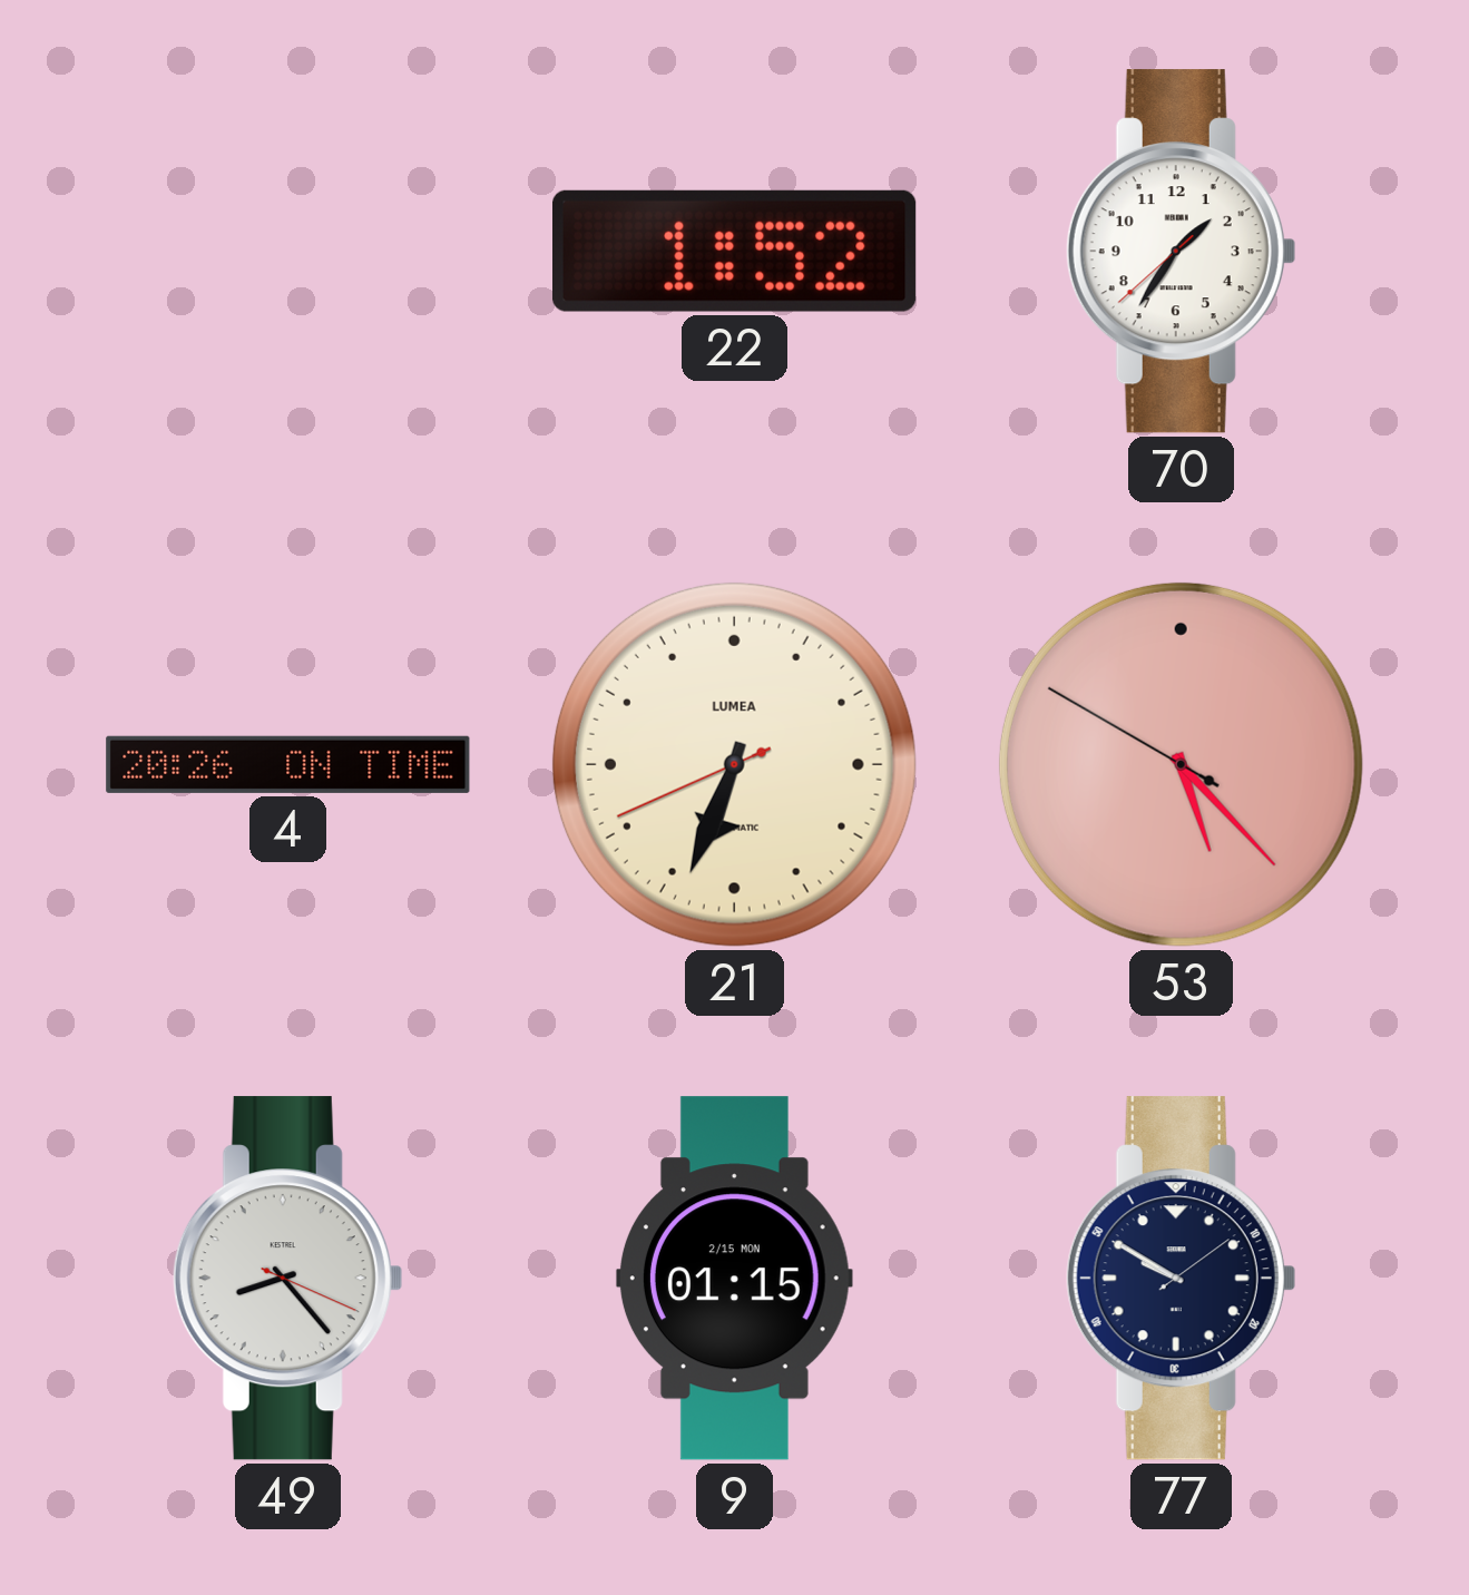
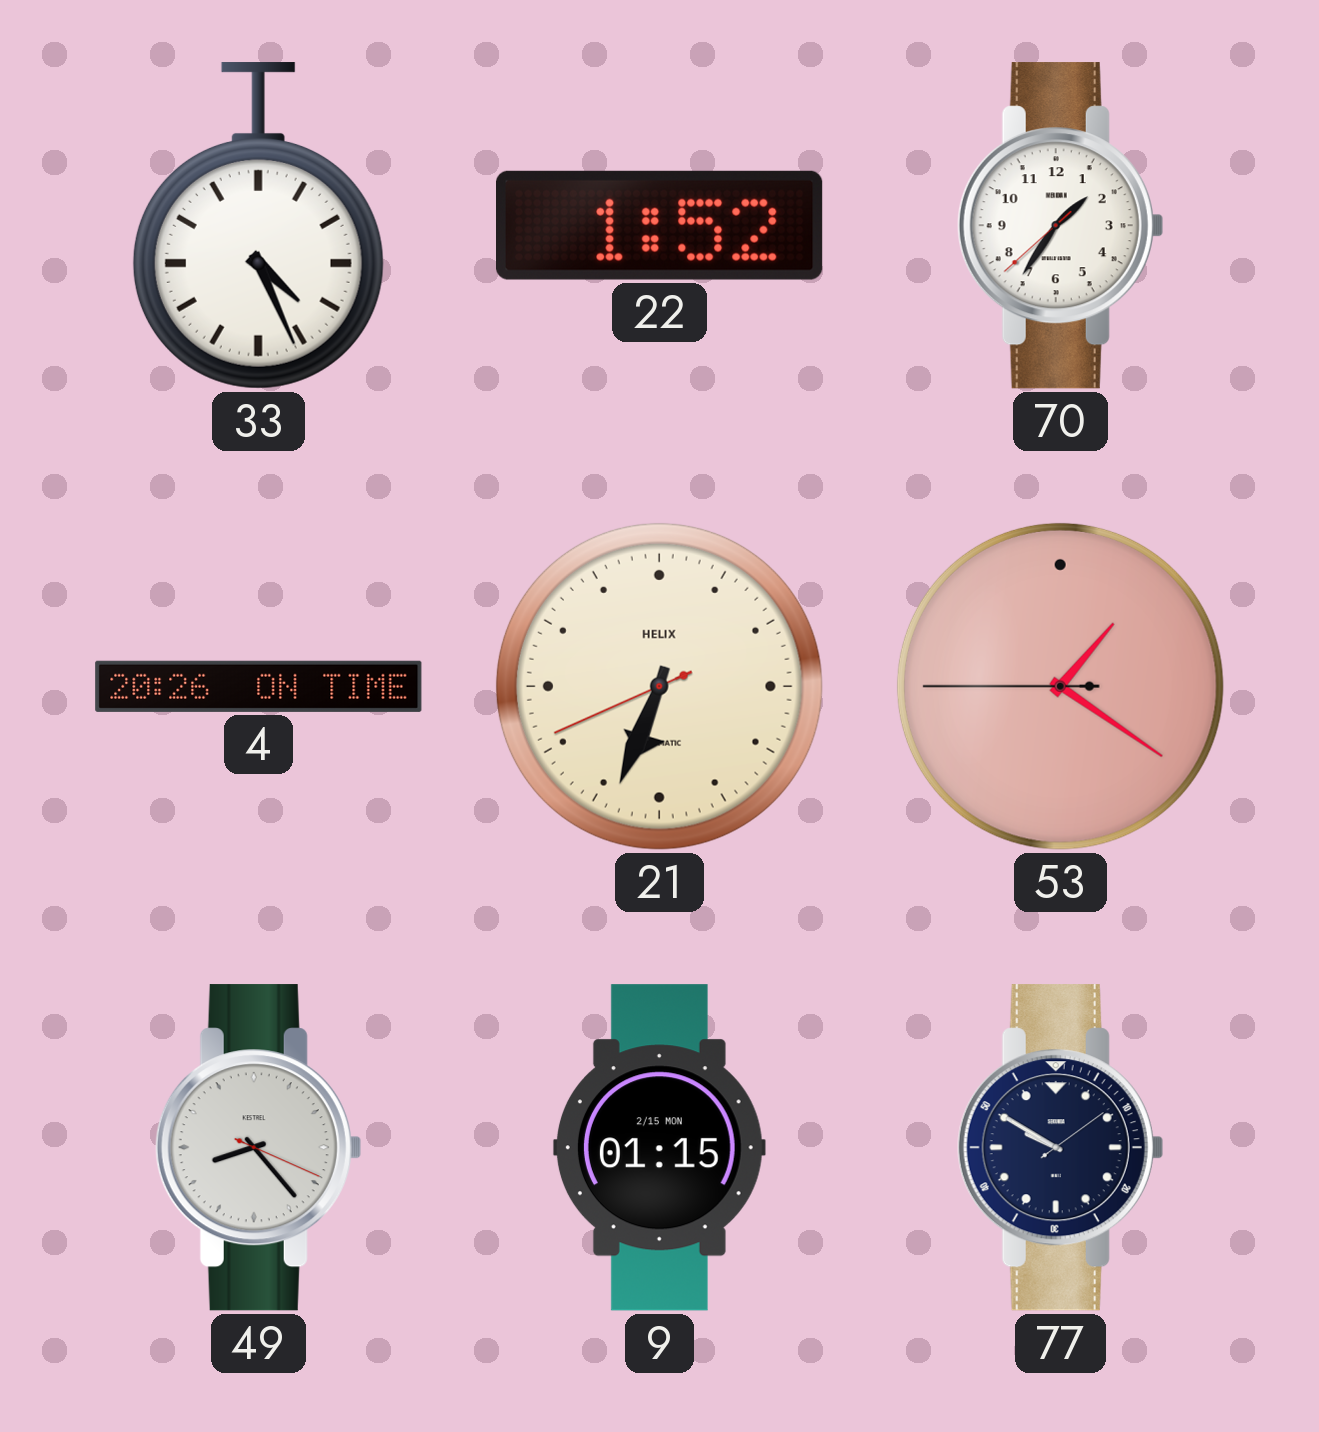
33: none -> 4:26 (258, 226)
21 brand: LUMEA -> HELIX (659, 686)
53: 5:22 -> 1:20 (1060, 686)
